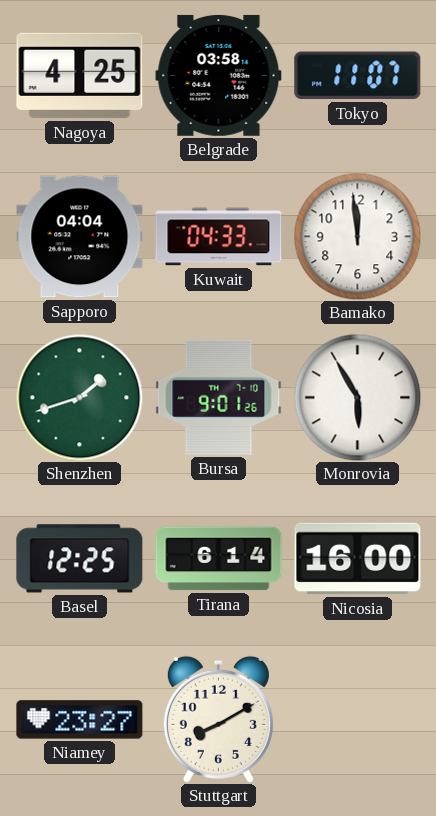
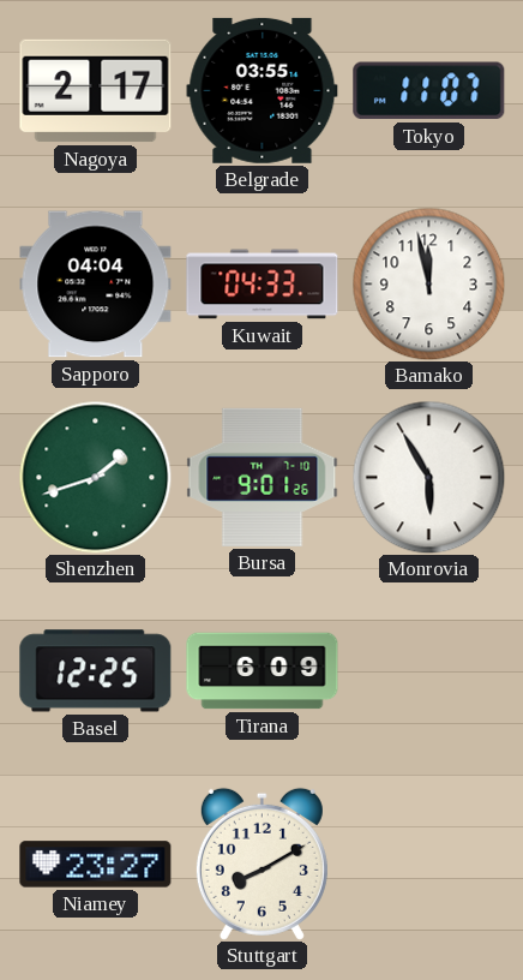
Nagoya: 4:25 -> 2:17 (96, 91)
Belgrade: 03:58 -> 03:55 (263, 90)
Bamako: 11:59 -> 11:58 (428, 283)
Tirana: 6:14 -> 6:09 (263, 671)
Nicosia: 16:00 -> none (358, 559)
